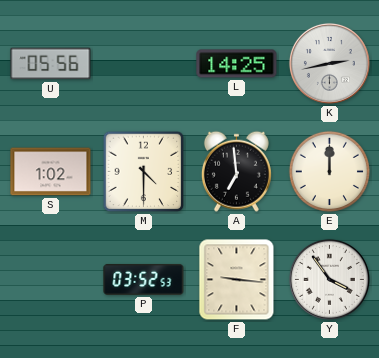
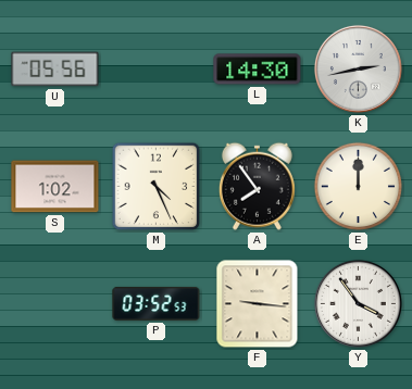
L: 14:25 -> 14:30 (258, 70)
M: 4:30 -> 4:26 (157, 187)
A: 6:59 -> 7:54 (257, 186)
